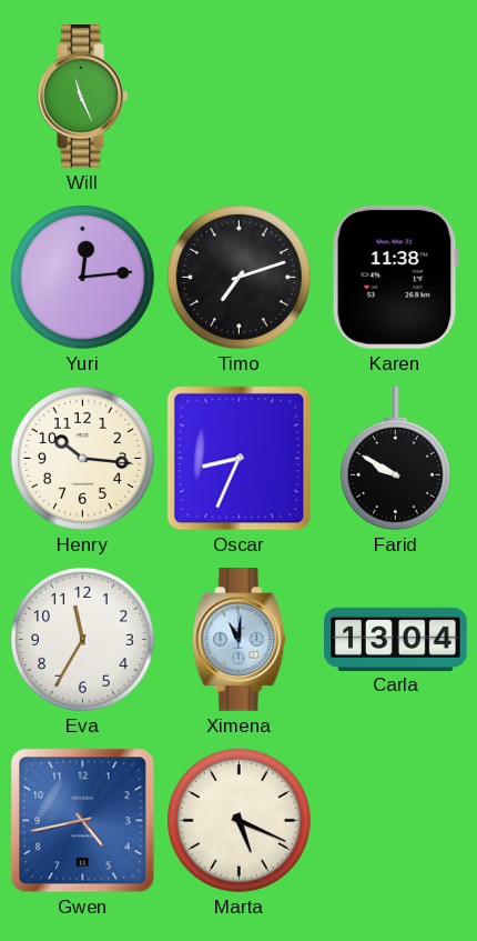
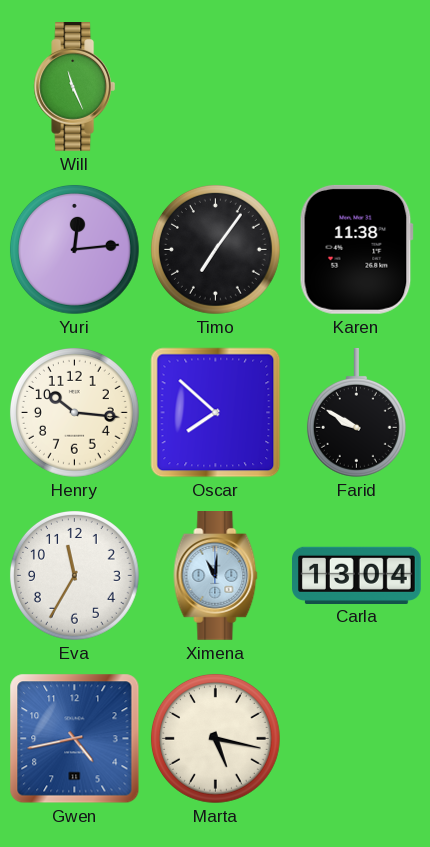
Timo: 7:12 -> 7:06 (215, 249)
Oscar: 8:34 -> 7:52 (216, 413)
Marta: 5:19 -> 5:17 (215, 738)
